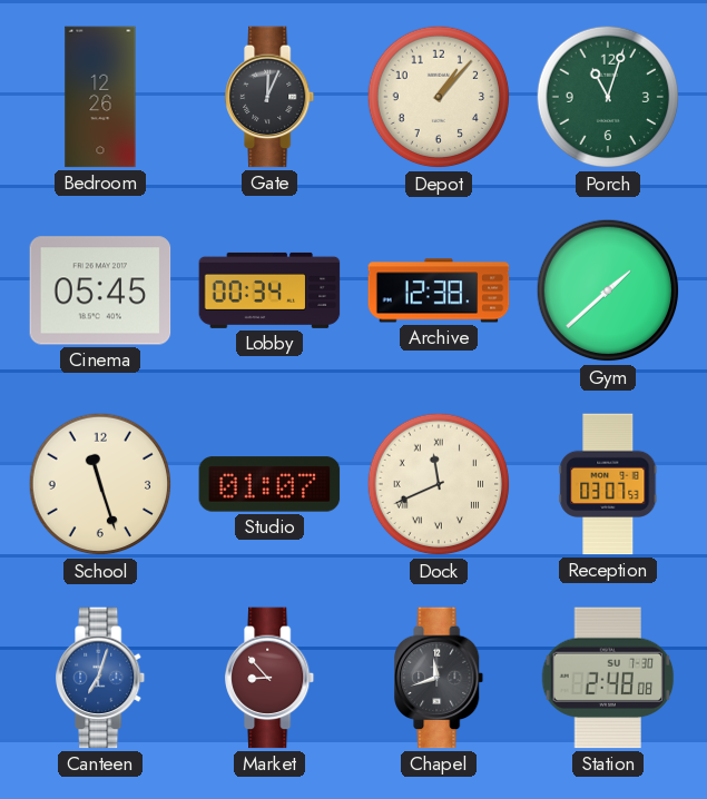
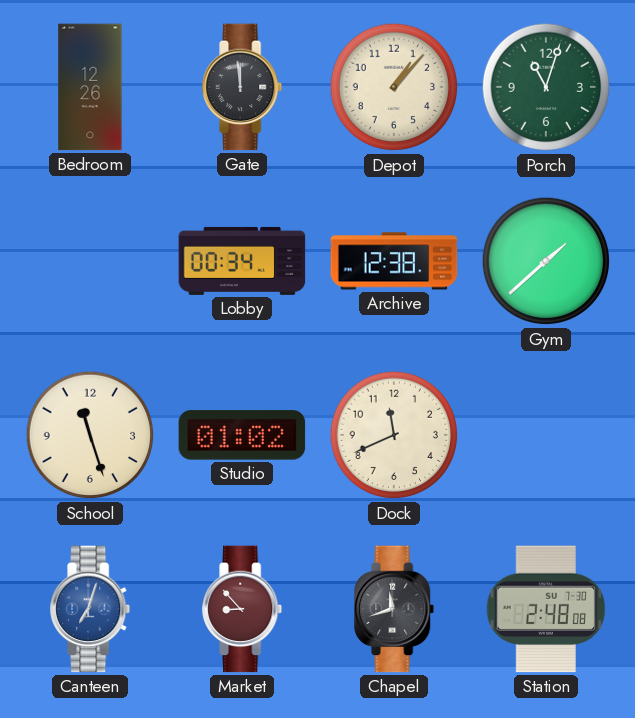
Gate: 12:04 -> 11:59 (243, 87)
Cinema: 05:45 -> none (100, 290)
Studio: 01:07 -> 01:02 (242, 435)
Dock numerals: Roman -> Arabic (394, 435)
Reception: 03:07 -> none (608, 484)
